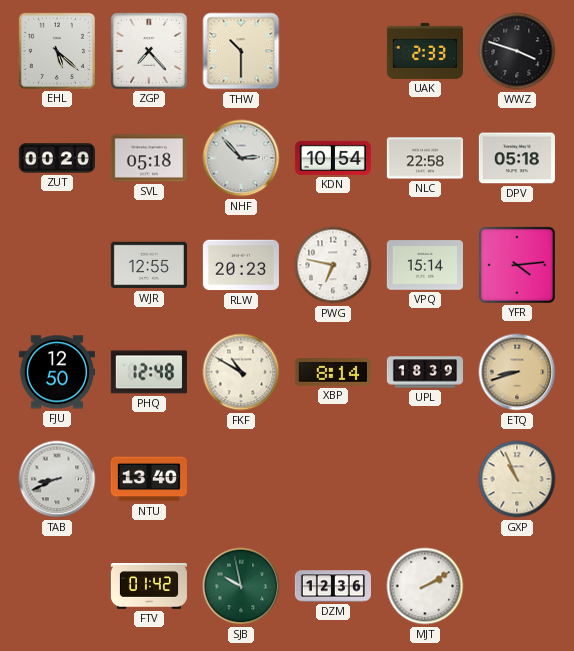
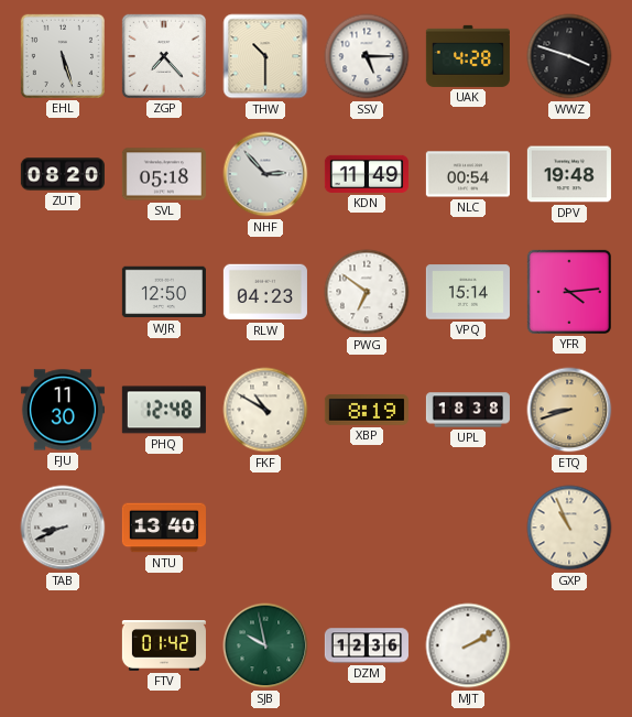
EHL: 5:22 -> 5:27 (63, 56)
SSV: none -> 5:15 (367, 56)
UAK: 2:33 -> 4:28 (468, 56)
ZUT: 00:20 -> 08:20 (63, 174)
KDN: 10:54 -> 11:49 (367, 174)
NLC: 22:58 -> 00:54 (468, 174)
DPV: 05:18 -> 19:48 (569, 174)
WJR: 12:55 -> 12:50 (164, 292)
RLW: 20:23 -> 04:23 (265, 292)
PWG: 6:47 -> 6:51 (367, 292)
FJU: 12:50 -> 11:30 (63, 410)
XBP: 8:14 -> 8:19 (367, 410)
UPL: 18:39 -> 18:38 (468, 410)
